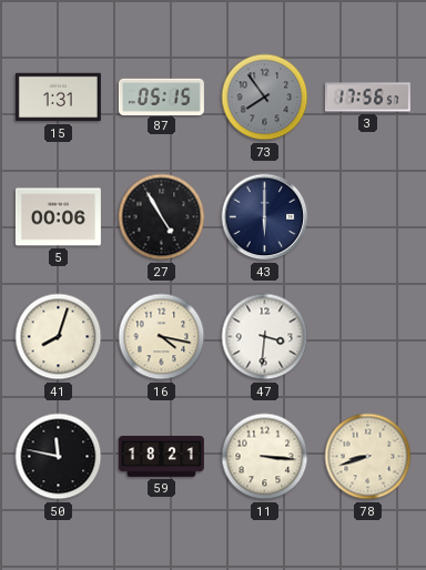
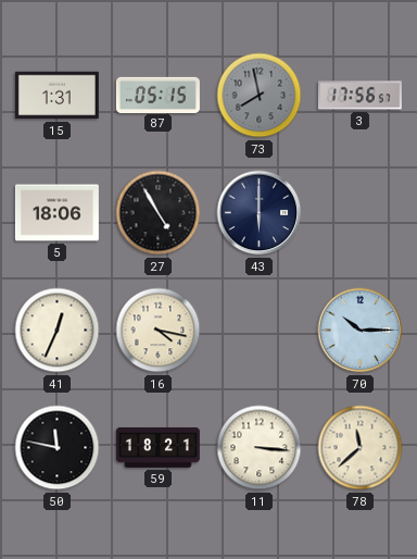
73: 7:54 -> 7:58 (260, 96)
5: 00:06 -> 18:06 (56, 213)
41: 8:03 -> 12:34 (58, 331)
47: 3:31 -> none (265, 337)
70: none -> 10:15 (361, 331)
78: 8:42 -> 11:38 (361, 448)
